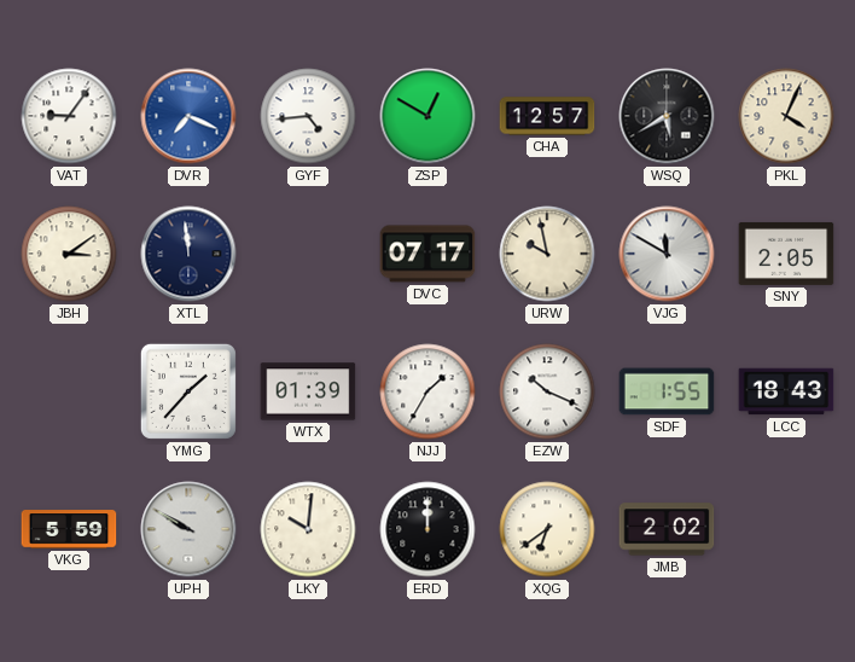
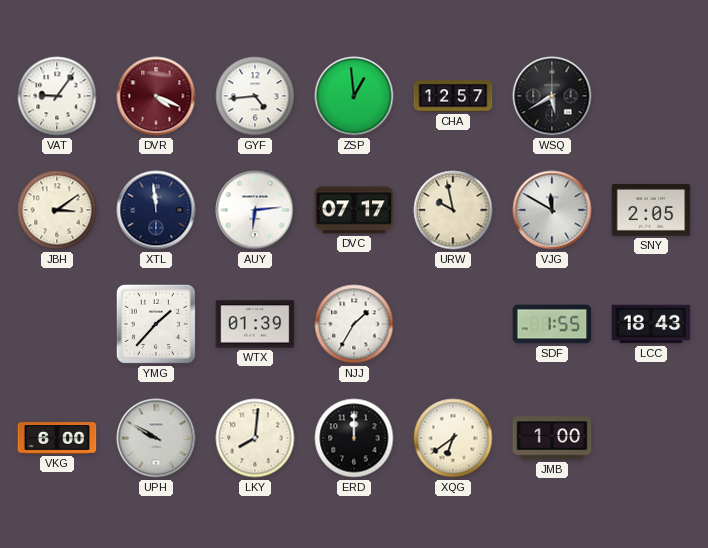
DVR: 7:19 -> 4:19 (156, 96)
DVR dial: blue -> burgundy (156, 96)
ZSP: 12:50 -> 12:59 (354, 96)
PKL: 4:04 -> none (786, 116)
AUY: none -> 6:14 (255, 210)
EZW: 10:19 -> none (547, 391)
VKG: 5:59 -> 6:00 (57, 438)
LKY: 10:01 -> 8:01 (255, 438)
JMB: 2:02 -> 1:00 (552, 438)
